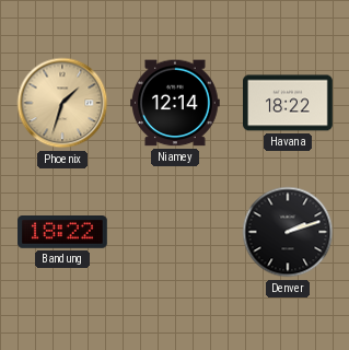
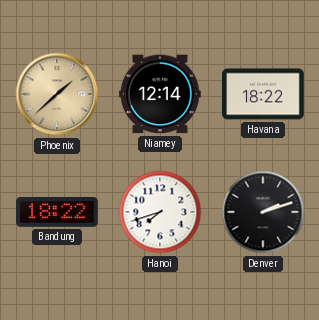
Phoenix: 1:33 -> 1:38 (57, 94)
Hanoi: none -> 7:42 (160, 212)
